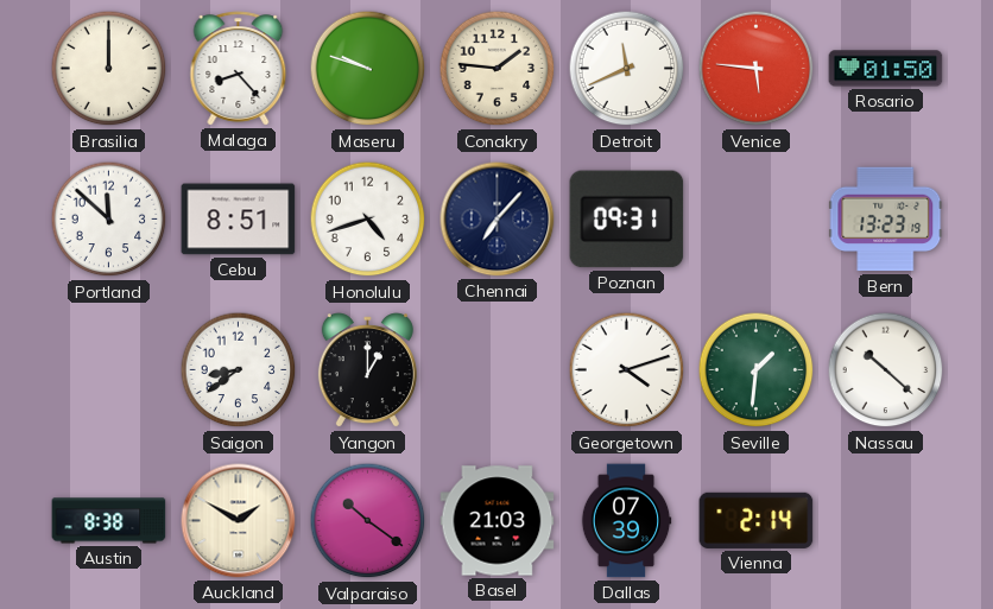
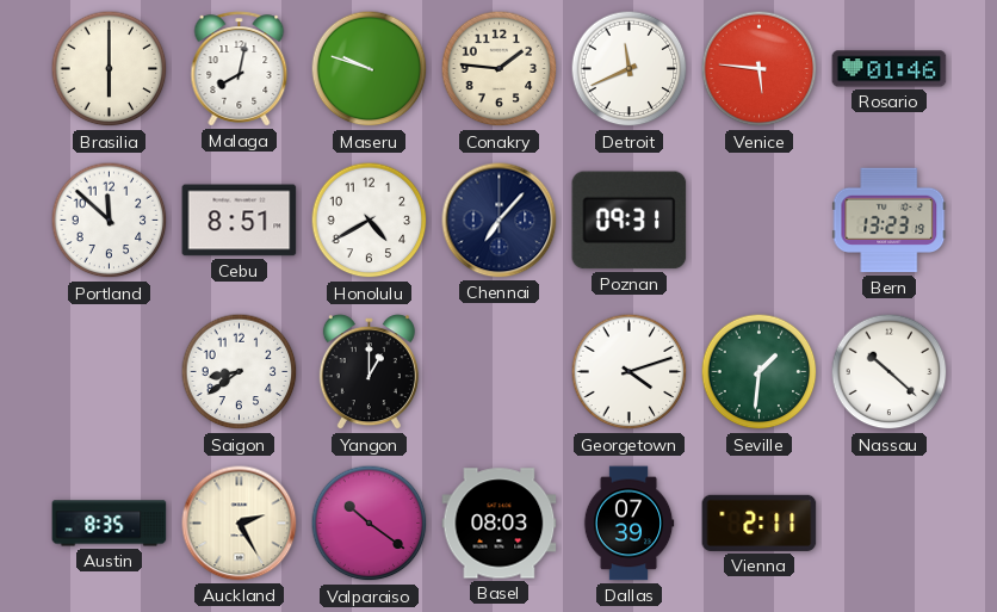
Brasilia: 12:00 -> 6:00 (110, 69)
Malaga: 8:23 -> 8:02 (240, 69)
Rosario: 01:50 -> 01:46 (890, 69)
Honolulu: 4:42 -> 4:40 (370, 221)
Austin: 8:38 -> 8:35 (110, 524)
Auckland: 1:50 -> 2:25 (240, 524)
Basel: 21:03 -> 08:03 (500, 524)
Vienna: 2:14 -> 2:11 (760, 523)
